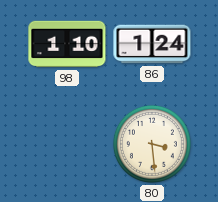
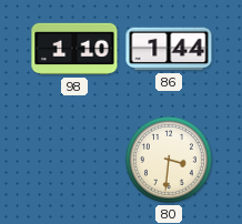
86: 1:24 -> 1:44 (169, 49)
80: 3:29 -> 3:31 (169, 160)
